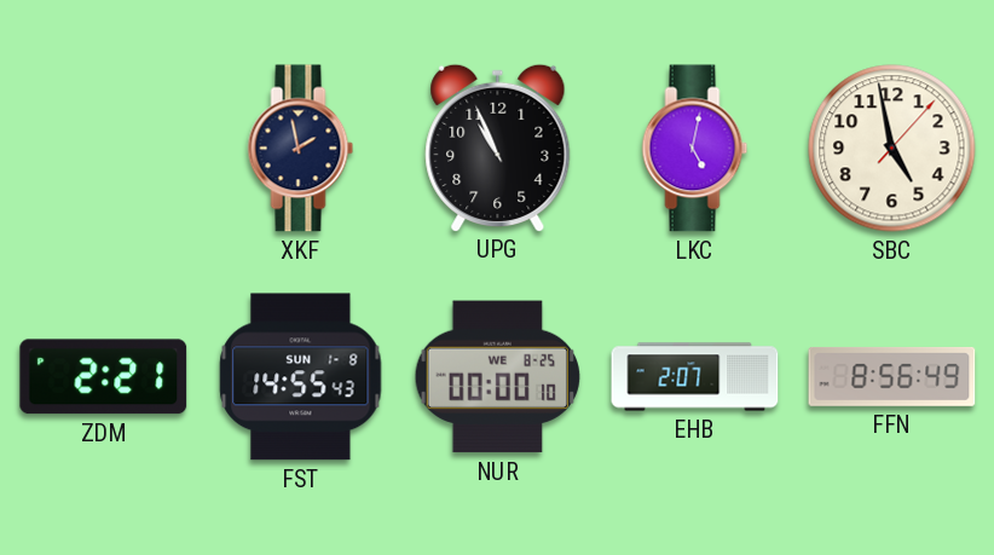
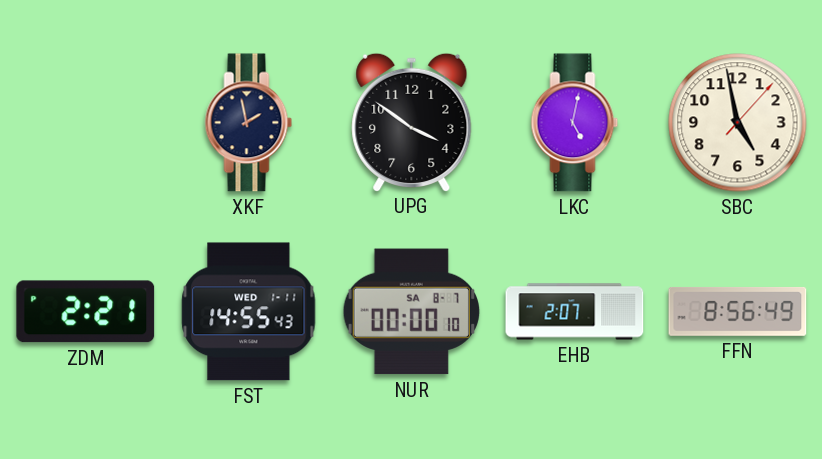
UPG: 10:56 -> 3:51 (412, 122)
FST date: SUN 1-8 -> WED 1-11 (249, 312)
NUR date: WE 8-25 -> SA 8-7 (411, 312)
